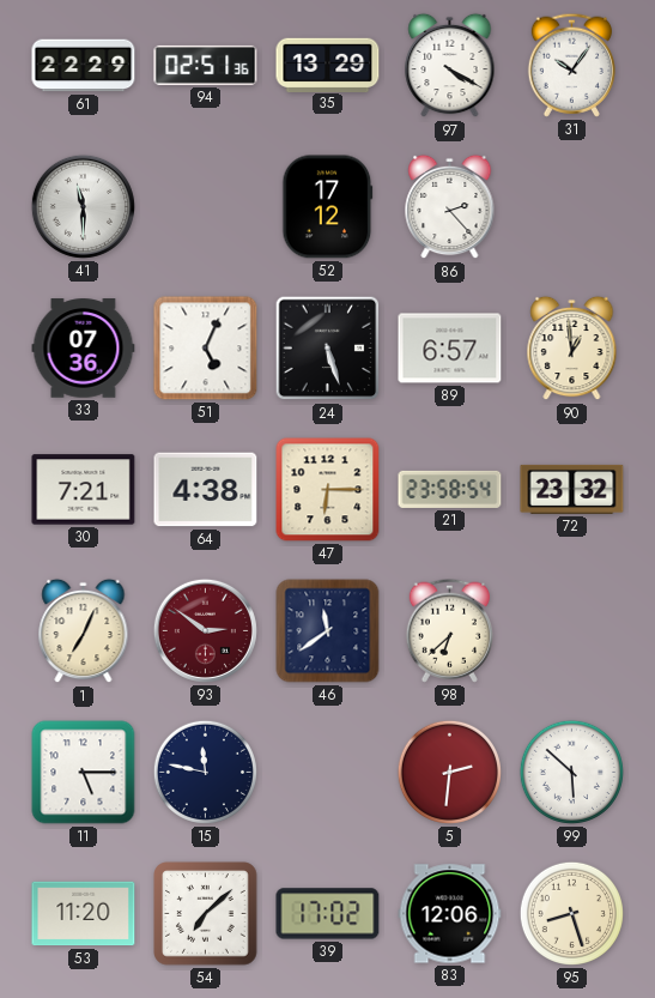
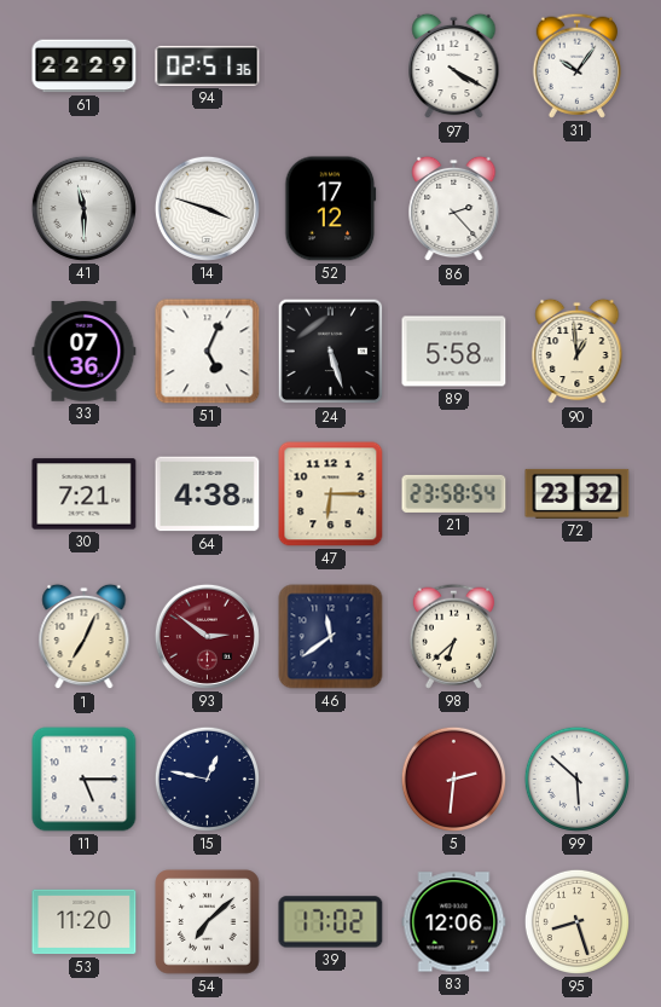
35: 13:29 -> none (328, 65)
14: none -> 3:48 (207, 208)
89: 6:57 -> 5:58 (454, 352)
15: 11:47 -> 12:47 (207, 779)
